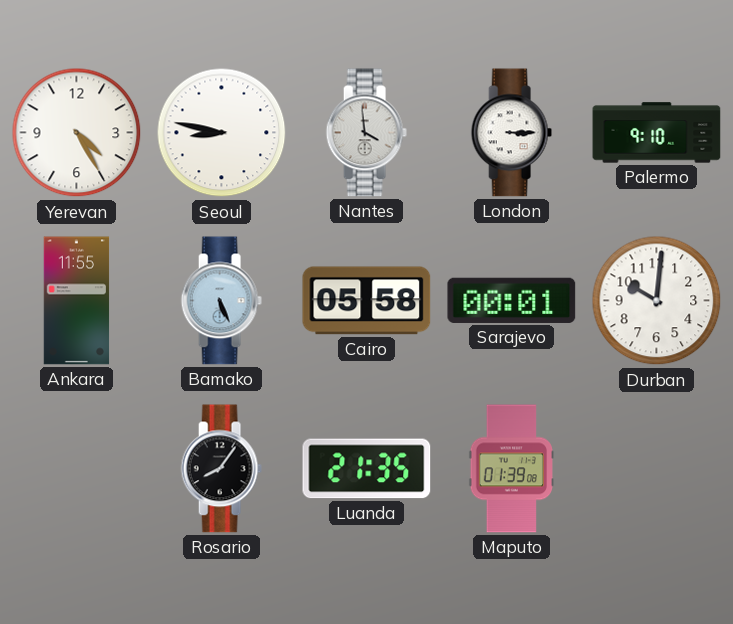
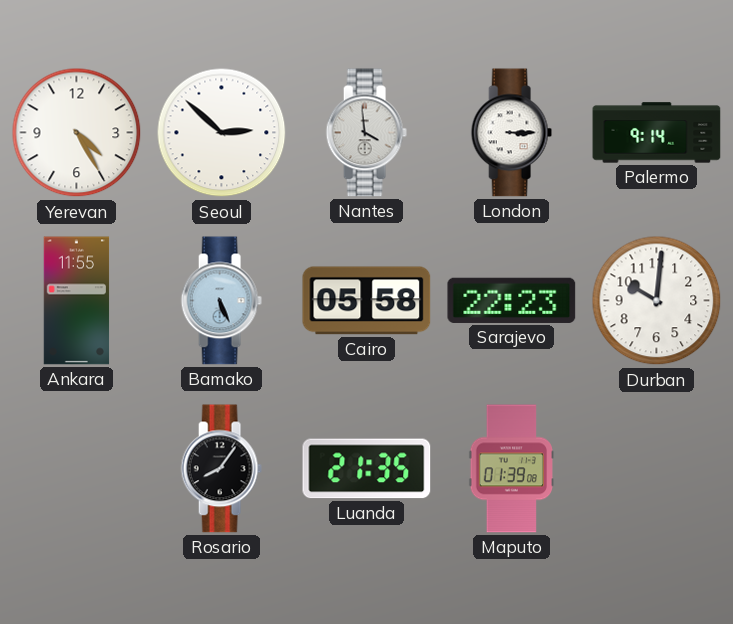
Seoul: 8:47 -> 2:52 (222, 133)
Palermo: 9:10 -> 9:14 (657, 133)
Sarajevo: 00:01 -> 22:23 (512, 300)
